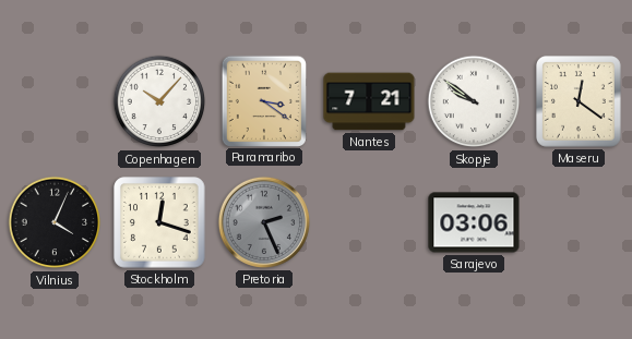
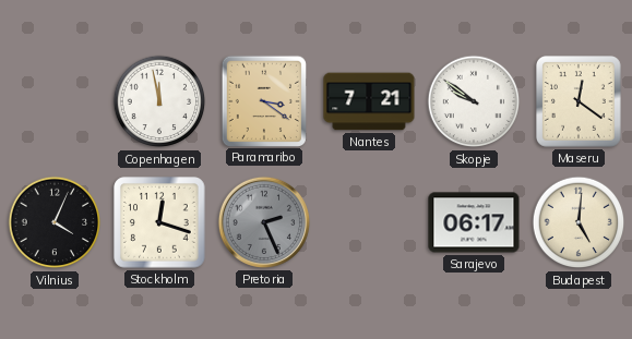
Copenhagen: 10:07 -> 11:58 (159, 101)
Sarajevo: 03:06 -> 06:17 (474, 222)
Budapest: none -> 5:01 (579, 222)
